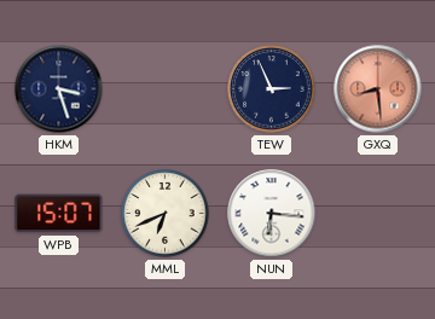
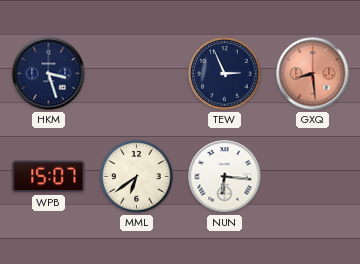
MML: 6:41 -> 6:39 (137, 177)
